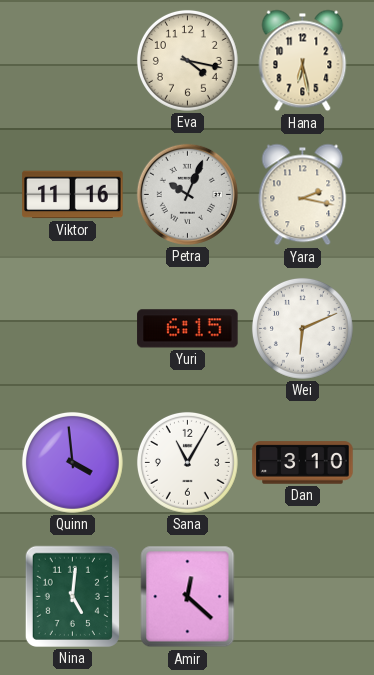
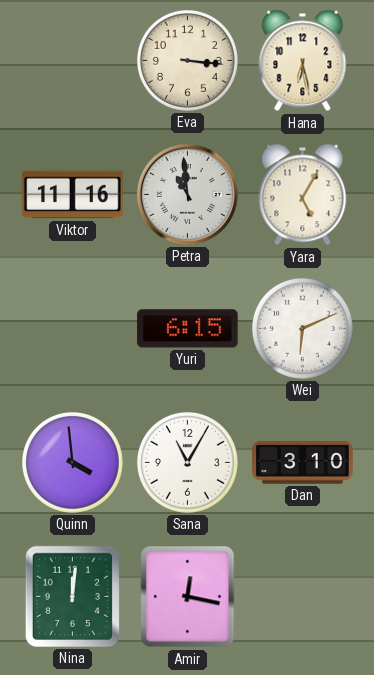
Eva: 4:17 -> 3:16 (187, 60)
Petra: 10:04 -> 10:59 (187, 194)
Yara: 2:17 -> 5:05 (303, 195)
Nina: 5:01 -> 12:01 (72, 596)
Amir: 12:22 -> 12:17 (188, 597)
